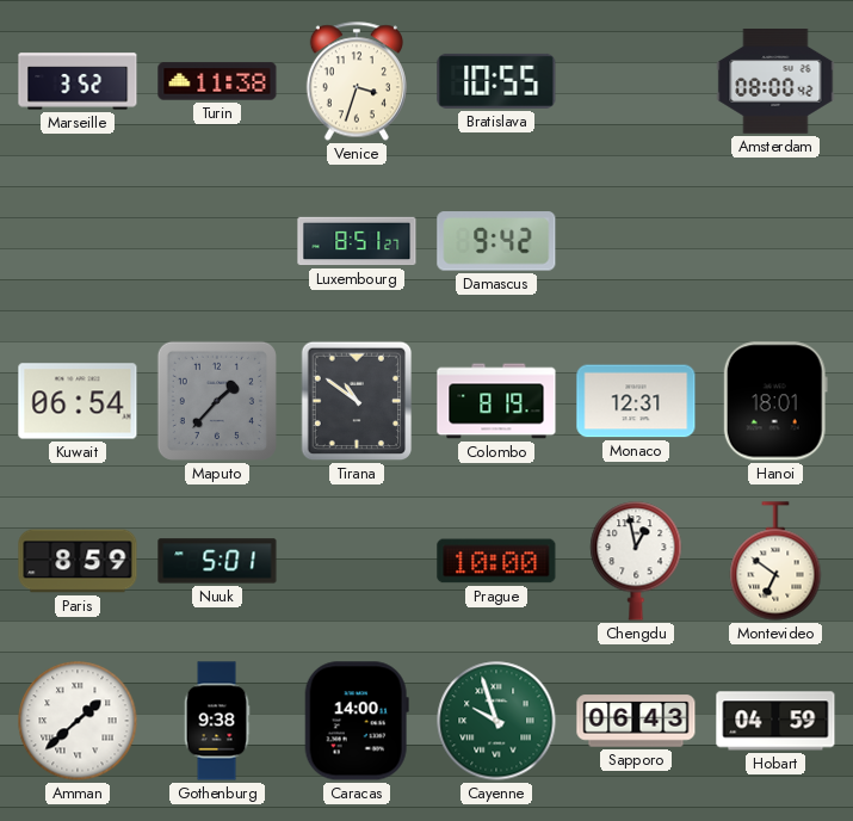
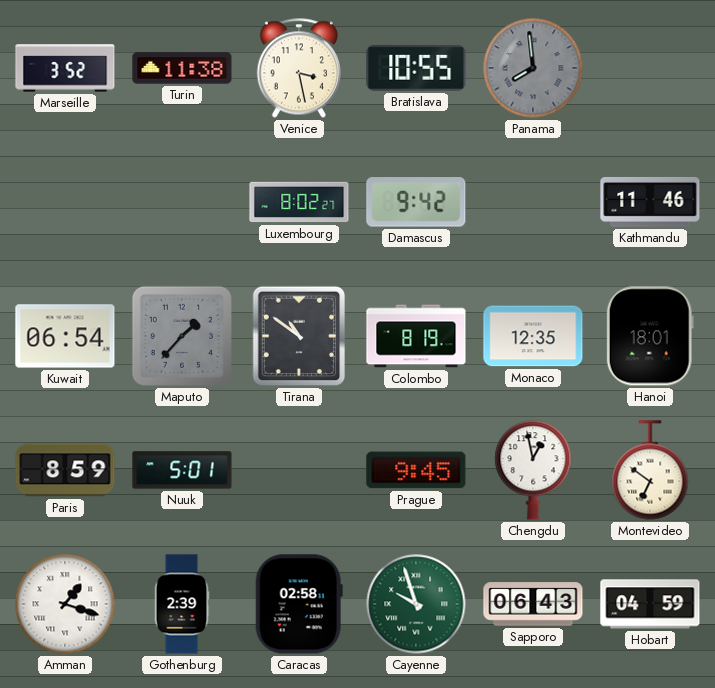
Venice: 3:33 -> 3:28 (299, 68)
Panama: none -> 7:59 (533, 68)
Amsterdam: 08:00 -> none (775, 82)
Luxembourg: 8:51 -> 8:02 (299, 202)
Kathmandu: none -> 11:46 (650, 202)
Monaco: 12:31 -> 12:35 (533, 336)
Prague: 10:00 -> 9:45 (416, 470)
Amman: 1:38 -> 1:18 (65, 604)
Gothenburg: 9:38 -> 2:39 (182, 604)
Caracas: 14:00 -> 02:58 (299, 604)
